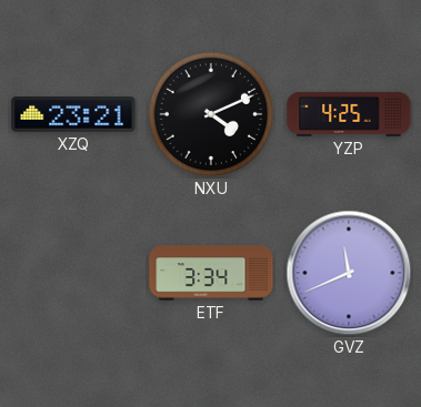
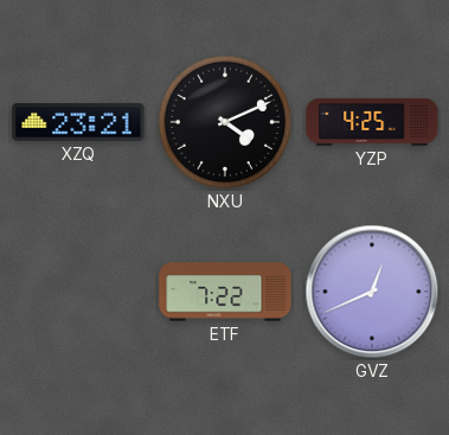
ETF: 3:34 -> 7:22 (225, 292)
GVZ: 11:41 -> 12:41 (372, 292)
